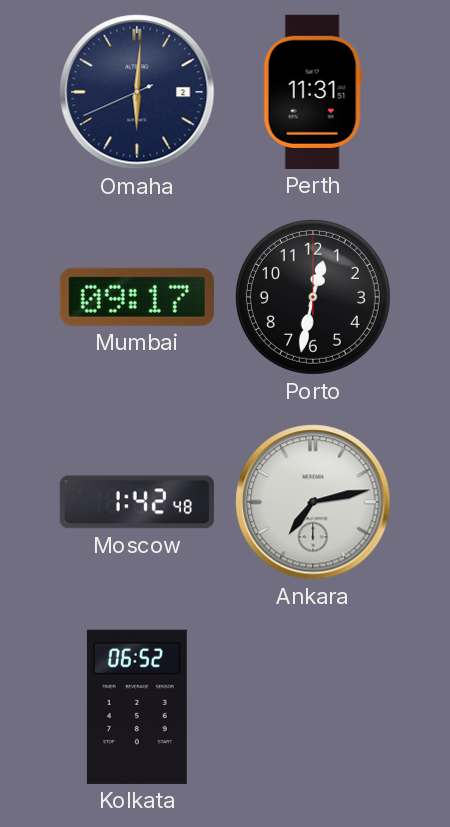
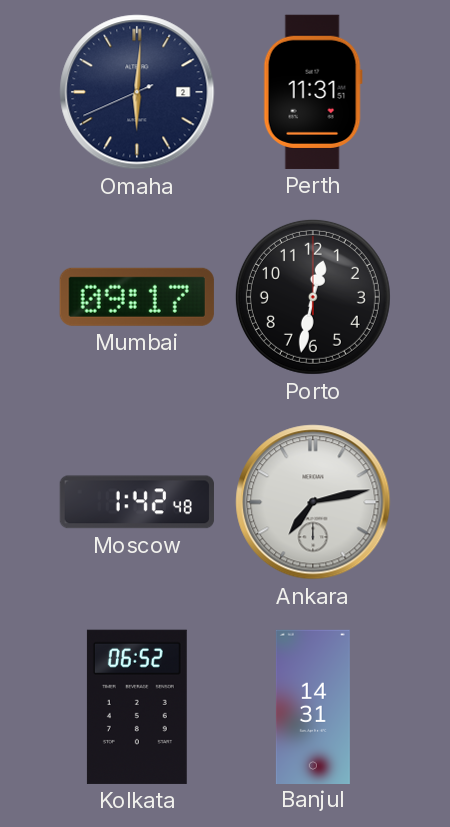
Banjul: none -> 14:31 (313, 706)
